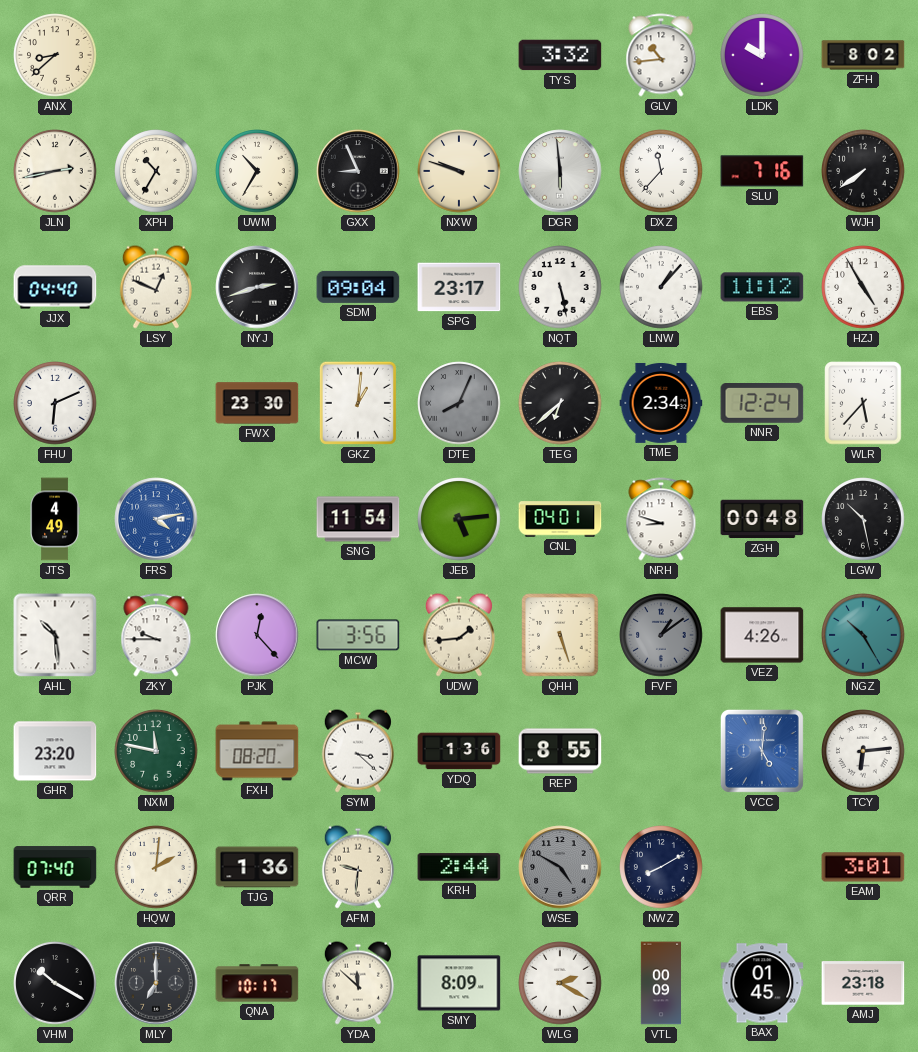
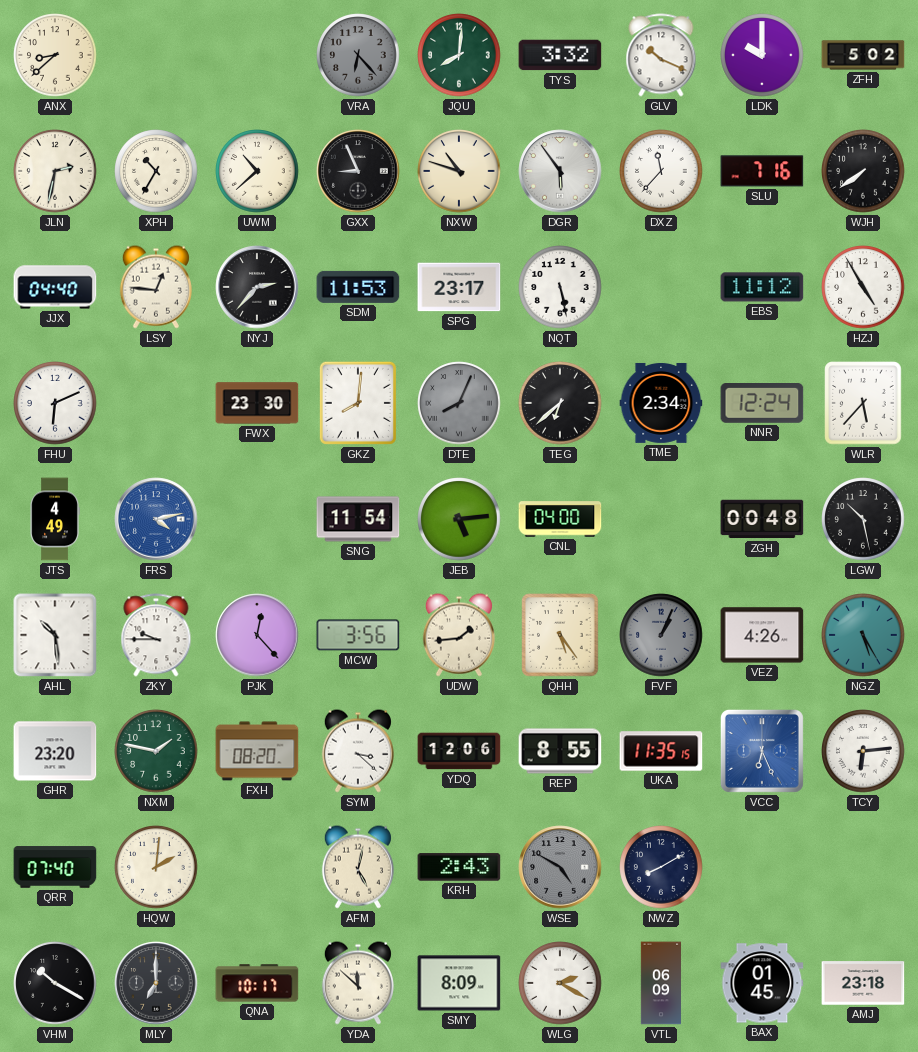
VRA: none -> 6:23 (358, 55)
JQU: none -> 8:01 (459, 55)
GLV: 10:44 -> 10:19 (661, 55)
ZFH: 8:02 -> 5:02 (863, 55)
JLN: 2:43 -> 2:32 (55, 171)
UWM: 10:35 -> 10:38 (257, 171)
NXW: 9:48 -> 10:48 (459, 171)
DGR: 5:59 -> 5:54 (560, 171)
LSY: 12:49 -> 12:46 (156, 287)
NYJ: 2:42 -> 2:37 (257, 287)
SDM: 09:04 -> 11:53 (358, 287)
LNW: 1:07 -> none (661, 287)
GKZ: 1:01 -> 8:01 (358, 403)
CNL: 04:01 -> 04:00 (560, 519)
NRH: 8:48 -> none (661, 519)
QHH: 5:27 -> 5:24 (560, 635)
FVF: 1:09 -> 1:04 (661, 635)
NGZ: 10:25 -> 5:25 (863, 635)
NXM: 11:47 -> 1:47 (156, 751)
YDQ: 1:36 -> 12:06 (459, 751)
UKA: none -> 11:35 (661, 751)
VCC: 5:01 -> 6:26 (762, 751)
TJG: 1:36 -> none (257, 867)
AFM: 9:31 -> 5:02 (358, 867)
KRH: 2:44 -> 2:43 (459, 867)
EAM: 3:01 -> none (863, 867)
VTL: 00:09 -> 06:09 (661, 983)
